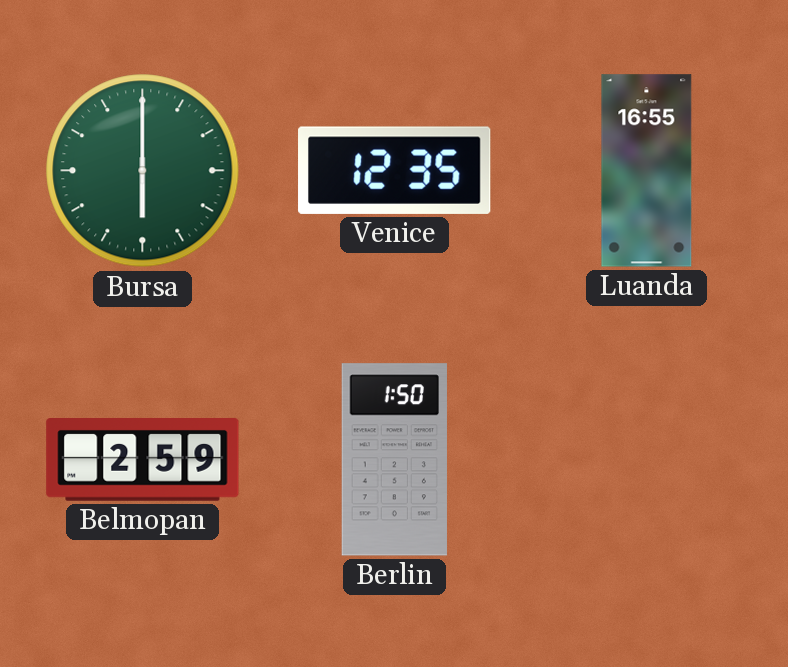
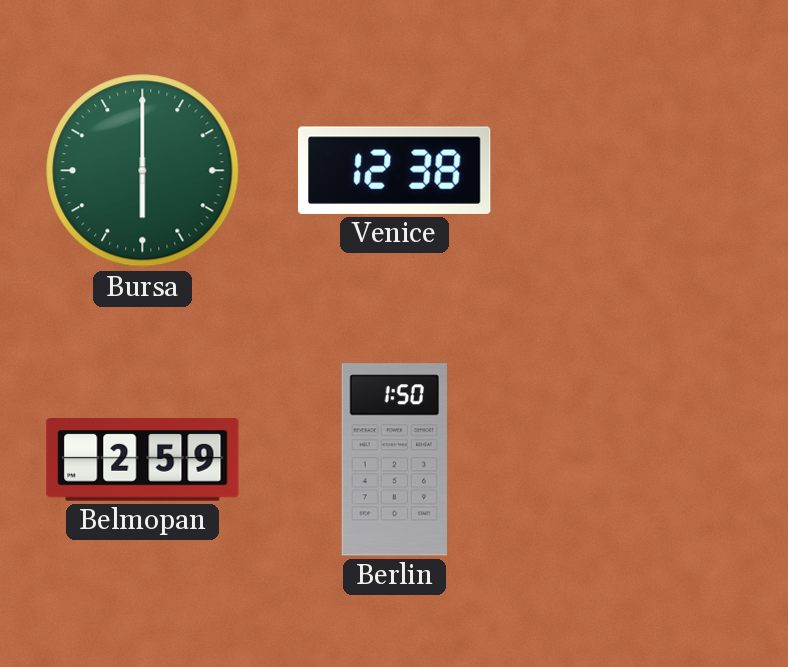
Venice: 12:35 -> 12:38 (395, 170)
Luanda: 16:55 -> none (647, 171)
